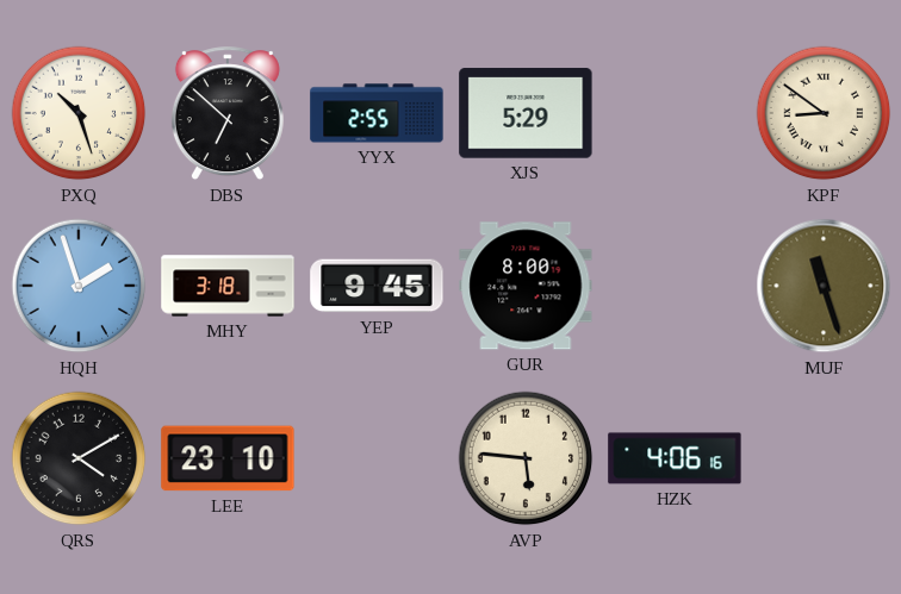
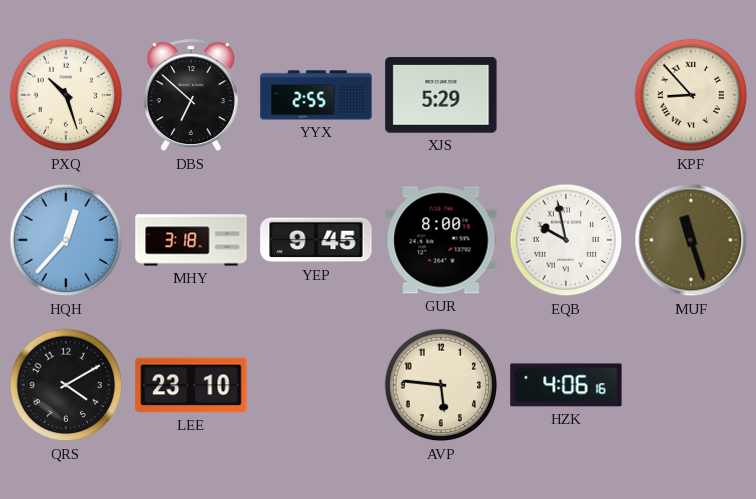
KPF: 8:51 -> 8:53 (691, 95)
HQH: 1:57 -> 12:37 (66, 240)
EQB: none -> 9:58 (566, 240)
